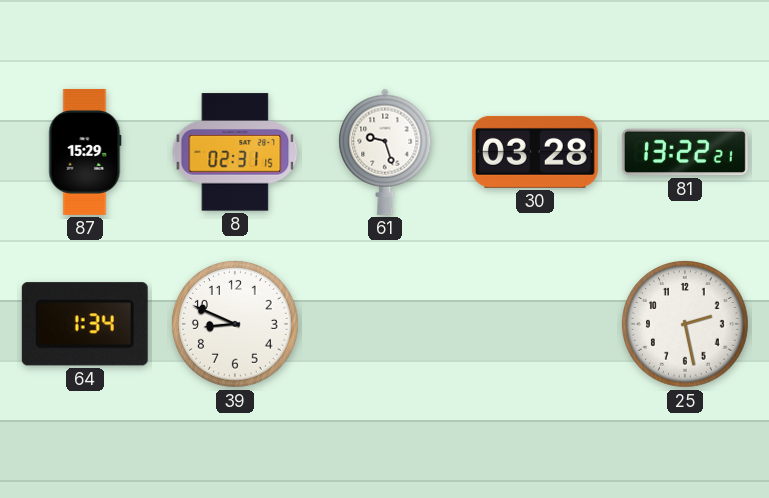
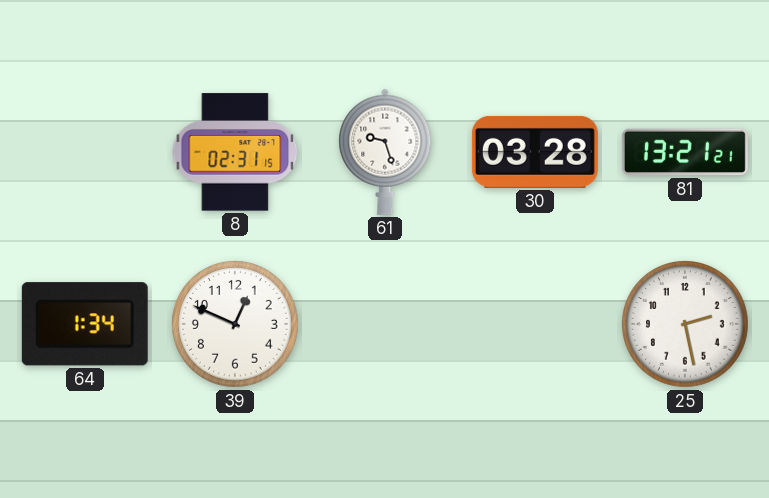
87: 15:29 -> none (85, 152)
81: 13:22 -> 13:21 (685, 152)
39: 8:49 -> 12:49 (236, 325)
